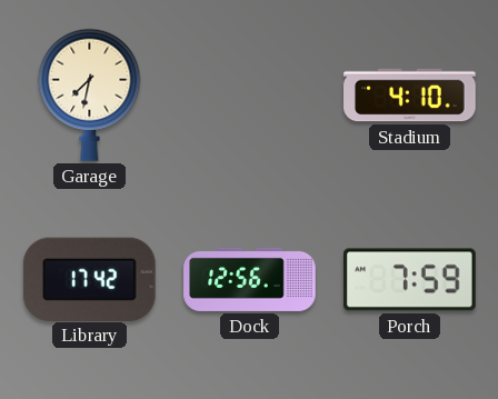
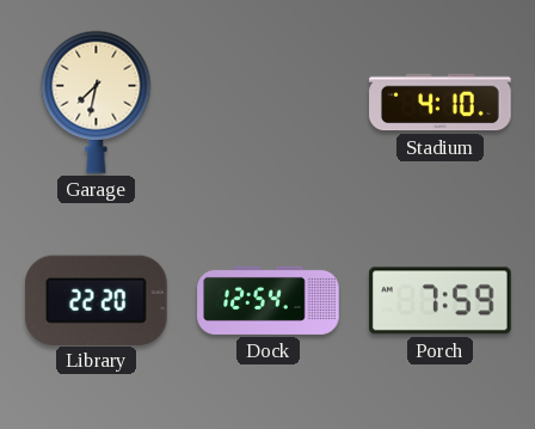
Library: 17:42 -> 22:20 (96, 300)
Dock: 12:56 -> 12:54 (269, 300)
